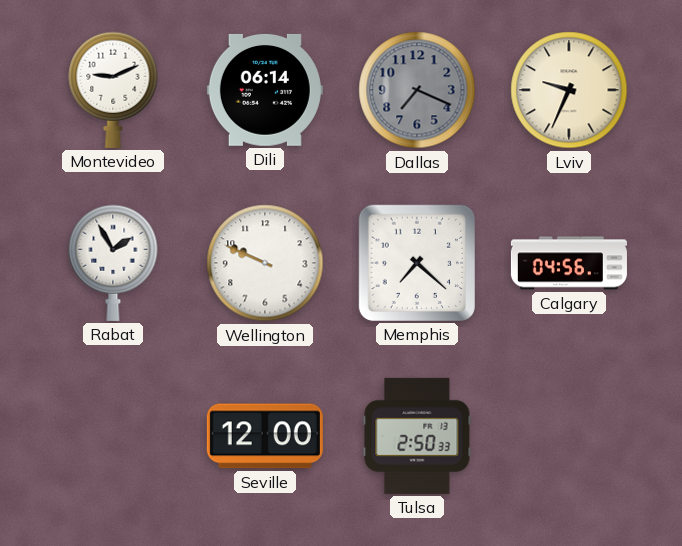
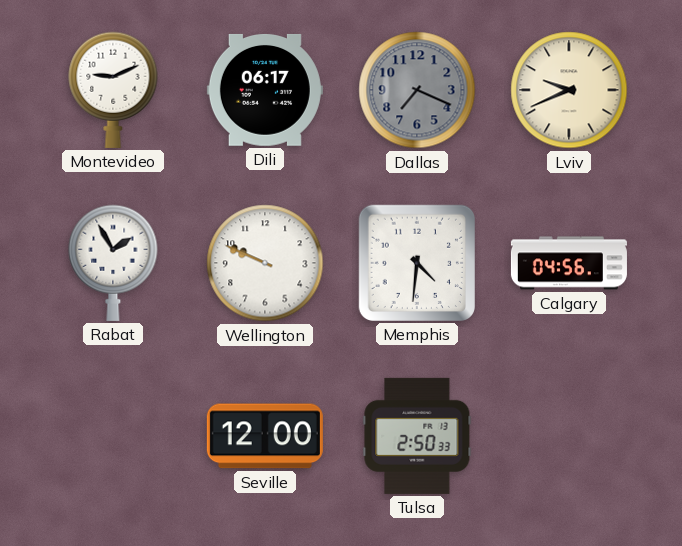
Dili: 06:14 -> 06:17 (265, 90)
Lviv: 9:34 -> 9:41 (569, 90)
Memphis: 7:22 -> 4:31 (417, 263)
